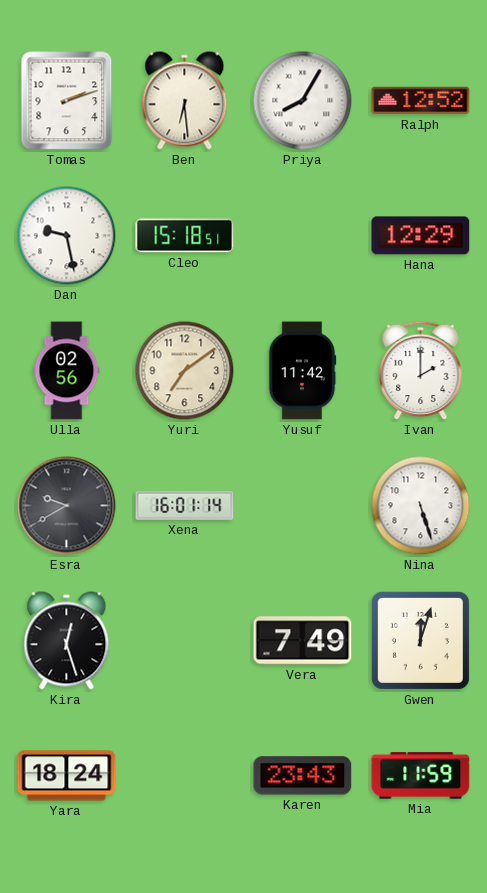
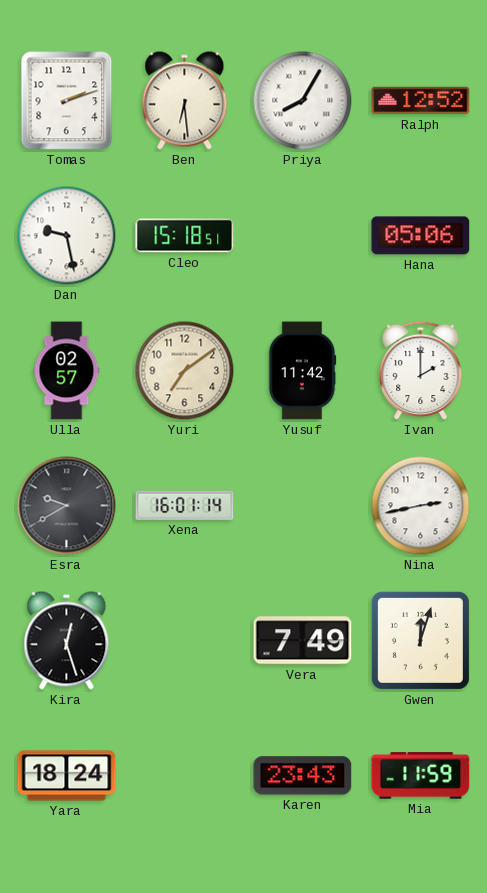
Hana: 12:29 -> 05:06 (421, 236)
Ulla: 02:56 -> 02:57 (67, 371)
Nina: 5:27 -> 2:43 (421, 506)
